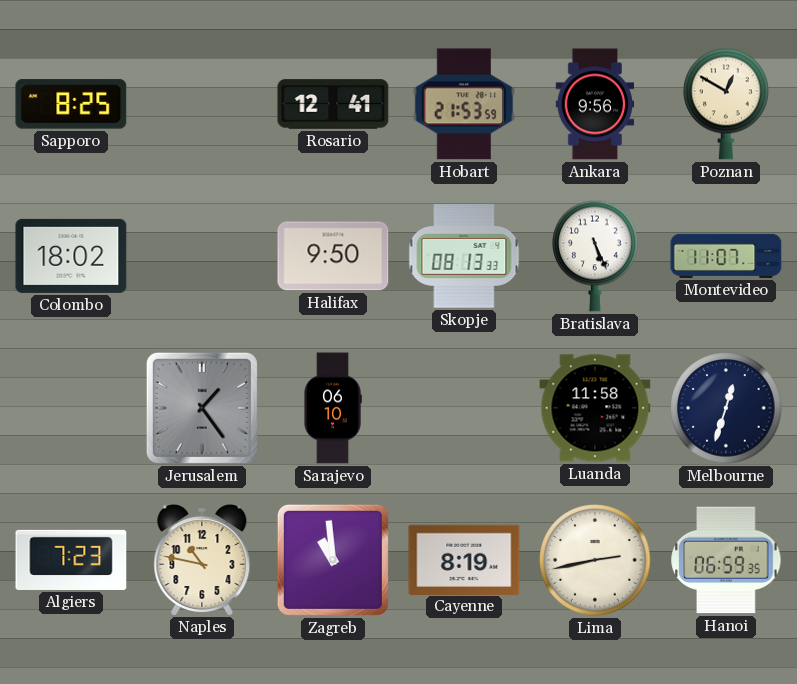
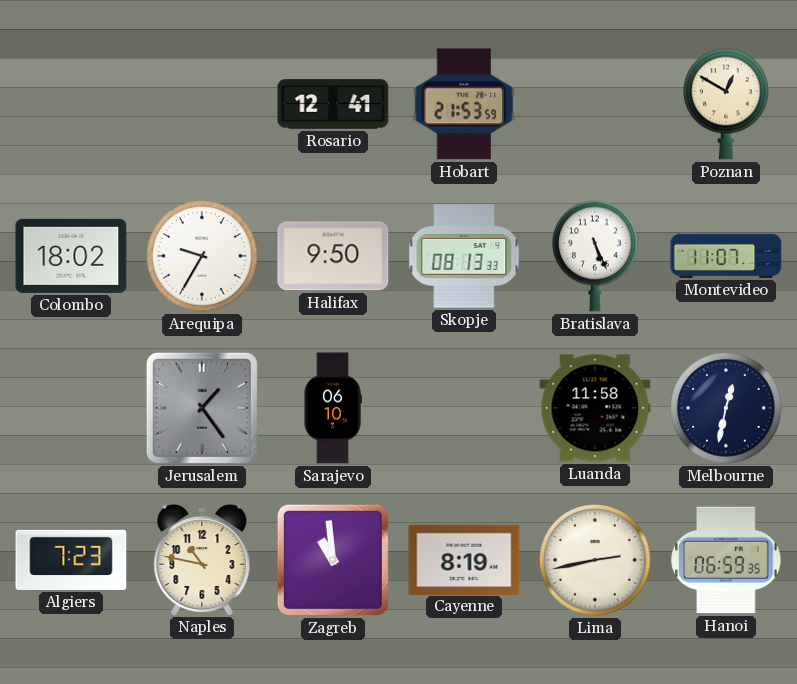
Sapporo: 8:25 -> none (71, 104)
Ankara: 9:56 -> none (595, 104)
Arequipa: none -> 9:35 (202, 256)
Melbourne: 12:33 -> 12:32 (726, 408)
